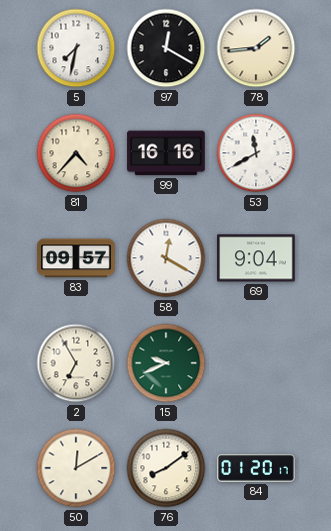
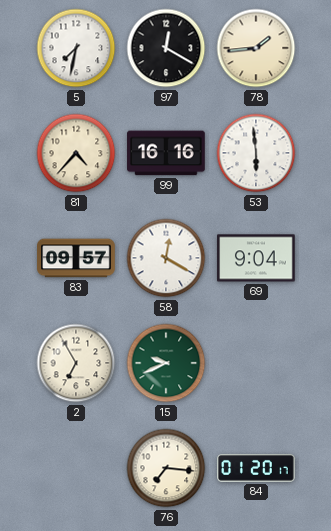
53: 11:40 -> 5:59 (256, 153)
50: 12:10 -> none (76, 468)
76: 8:09 -> 7:16 (166, 468)
